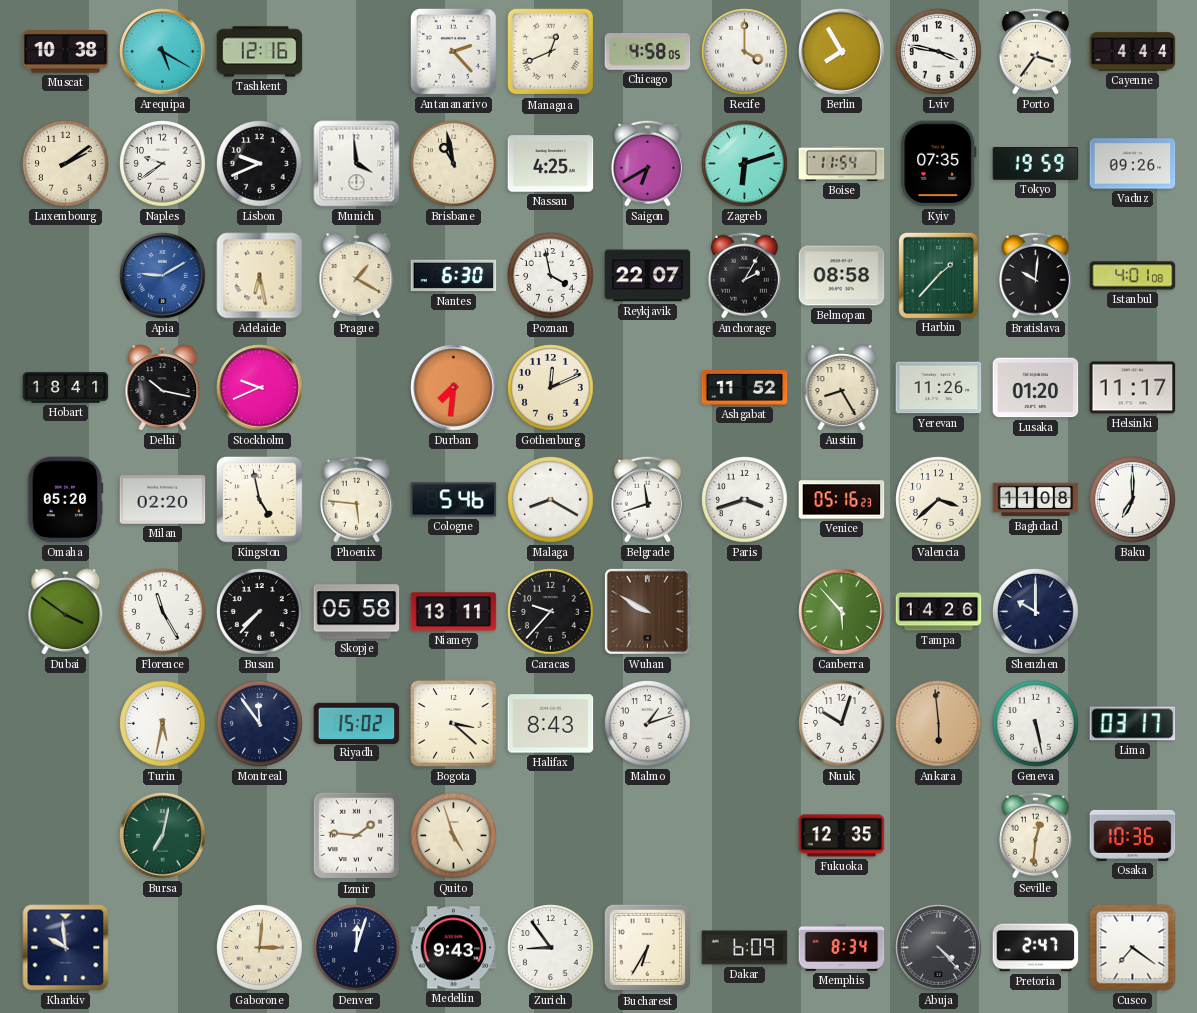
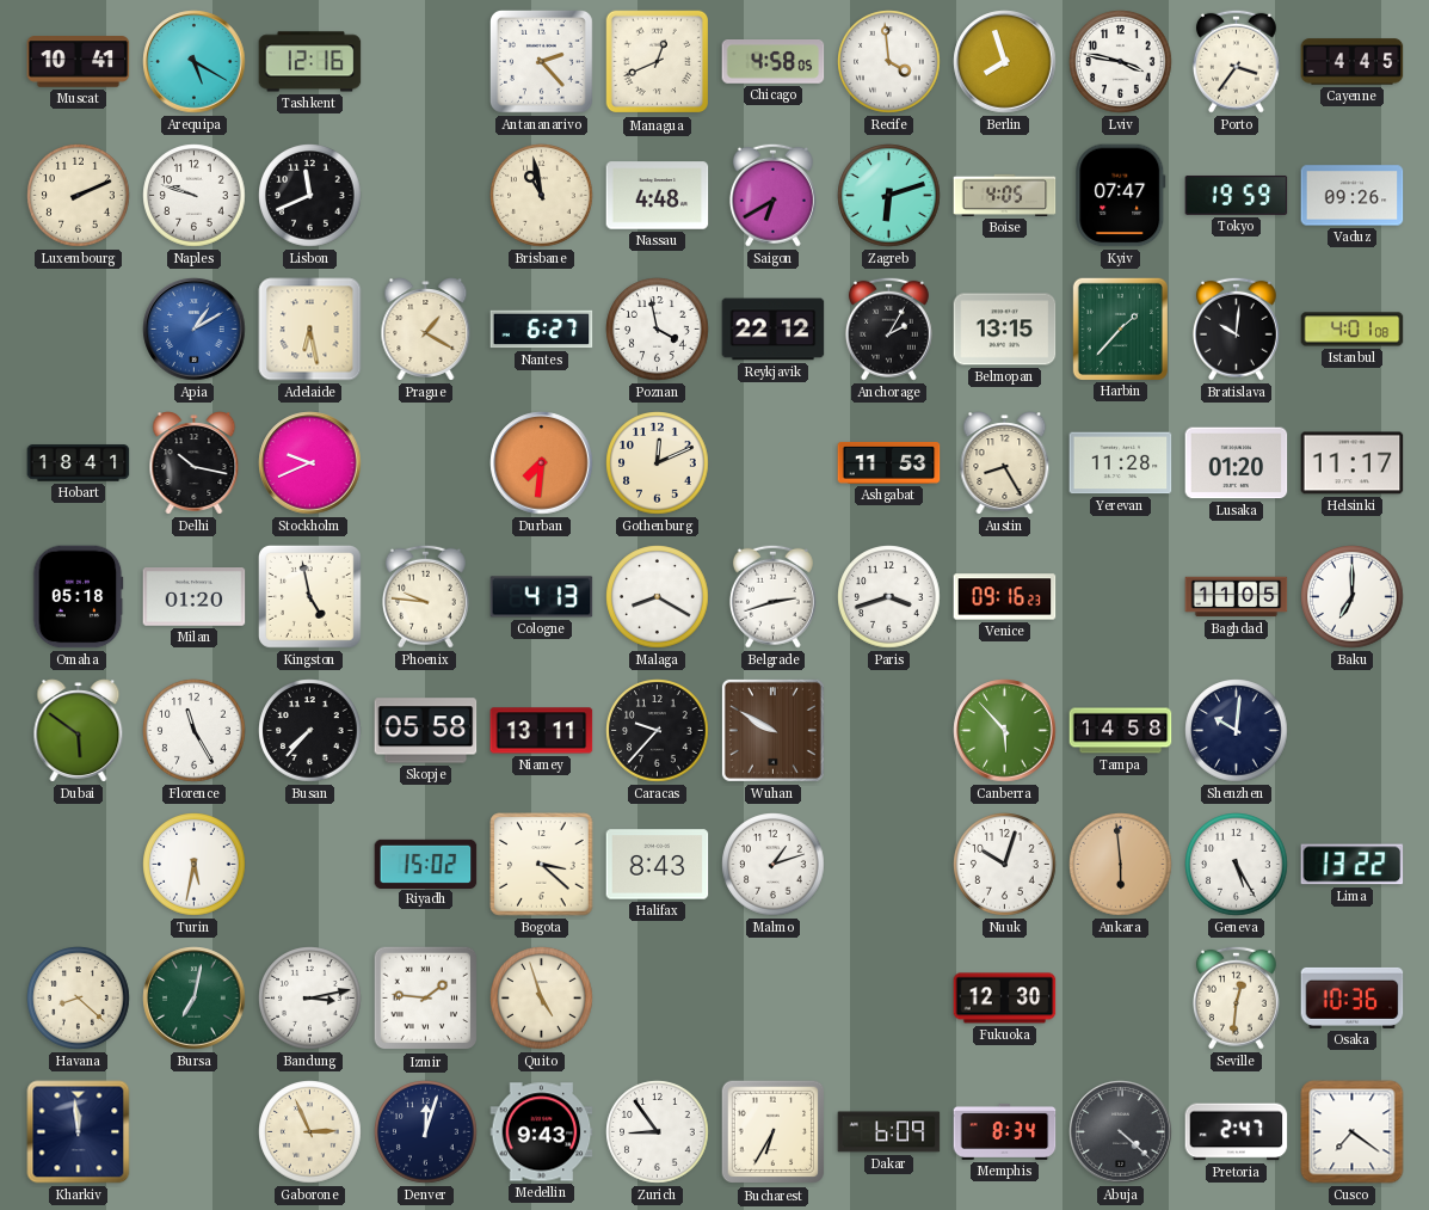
Muscat: 10:38 -> 10:41 (79, 62)
Recife: 4:00 -> 3:59 (889, 62)
Berlin: 7:55 -> 7:57 (1005, 62)
Cayenne: 4:44 -> 4:45 (1353, 62)
Luxembourg: 2:09 -> 2:11 (79, 196)
Naples: 9:39 -> 9:48 (195, 196)
Lisbon: 9:41 -> 11:41 (310, 196)
Munich: 3:59 -> none (357, 164)
Nassau: 4:25 -> 4:48 (658, 196)
Boise: 11:54 -> 4:05 (1005, 195)
Kyiv: 07:35 -> 07:47 (1121, 196)
Apia: 9:10 -> 1:10 (195, 330)
Nantes: 6:30 -> 6:27 (542, 330)
Reykjavik: 22:07 -> 22:12 (774, 330)
Belmopan: 08:58 -> 13:15 (1005, 330)
Ashgabat: 11:52 -> 11:53 (889, 462)
Yerevan: 11:26 -> 11:28 (1121, 463)
Omaha: 05:20 -> 05:18 (78, 597)
Milan: 02:20 -> 01:20 (195, 597)
Phoenix: 5:46 -> 9:46 (425, 596)
Cologne: 5:46 -> 4:13 (542, 597)
Belgrade: 11:42 -> 2:42 (772, 596)
Venice: 05:16 -> 09:16 (1005, 597)
Valencia: 3:38 -> none (939, 500)
Baghdad: 11:08 -> 11:05 (1237, 597)
Dubai: 3:51 -> 5:51 (79, 731)
Tampa: 14:26 -> 14:58 (1121, 731)
Shenzhen: 10:00 -> 10:01 (1237, 731)
Montreal: 11:54 -> none (260, 724)
Geneva: 5:28 -> 5:25 (1237, 865)
Lima: 03:17 -> 13:22 (1353, 865)
Havana: none -> 8:22 (79, 999)
Bandung: none -> 3:13 (310, 999)
Fukuoka: 12:35 -> 12:30 (1005, 999)
Kharkiv: 9:59 -> 11:59 (79, 1132)
Gaborone: 3:01 -> 2:56 (310, 1132)
Abuja: 4:23 -> 4:22 (1121, 1132)
